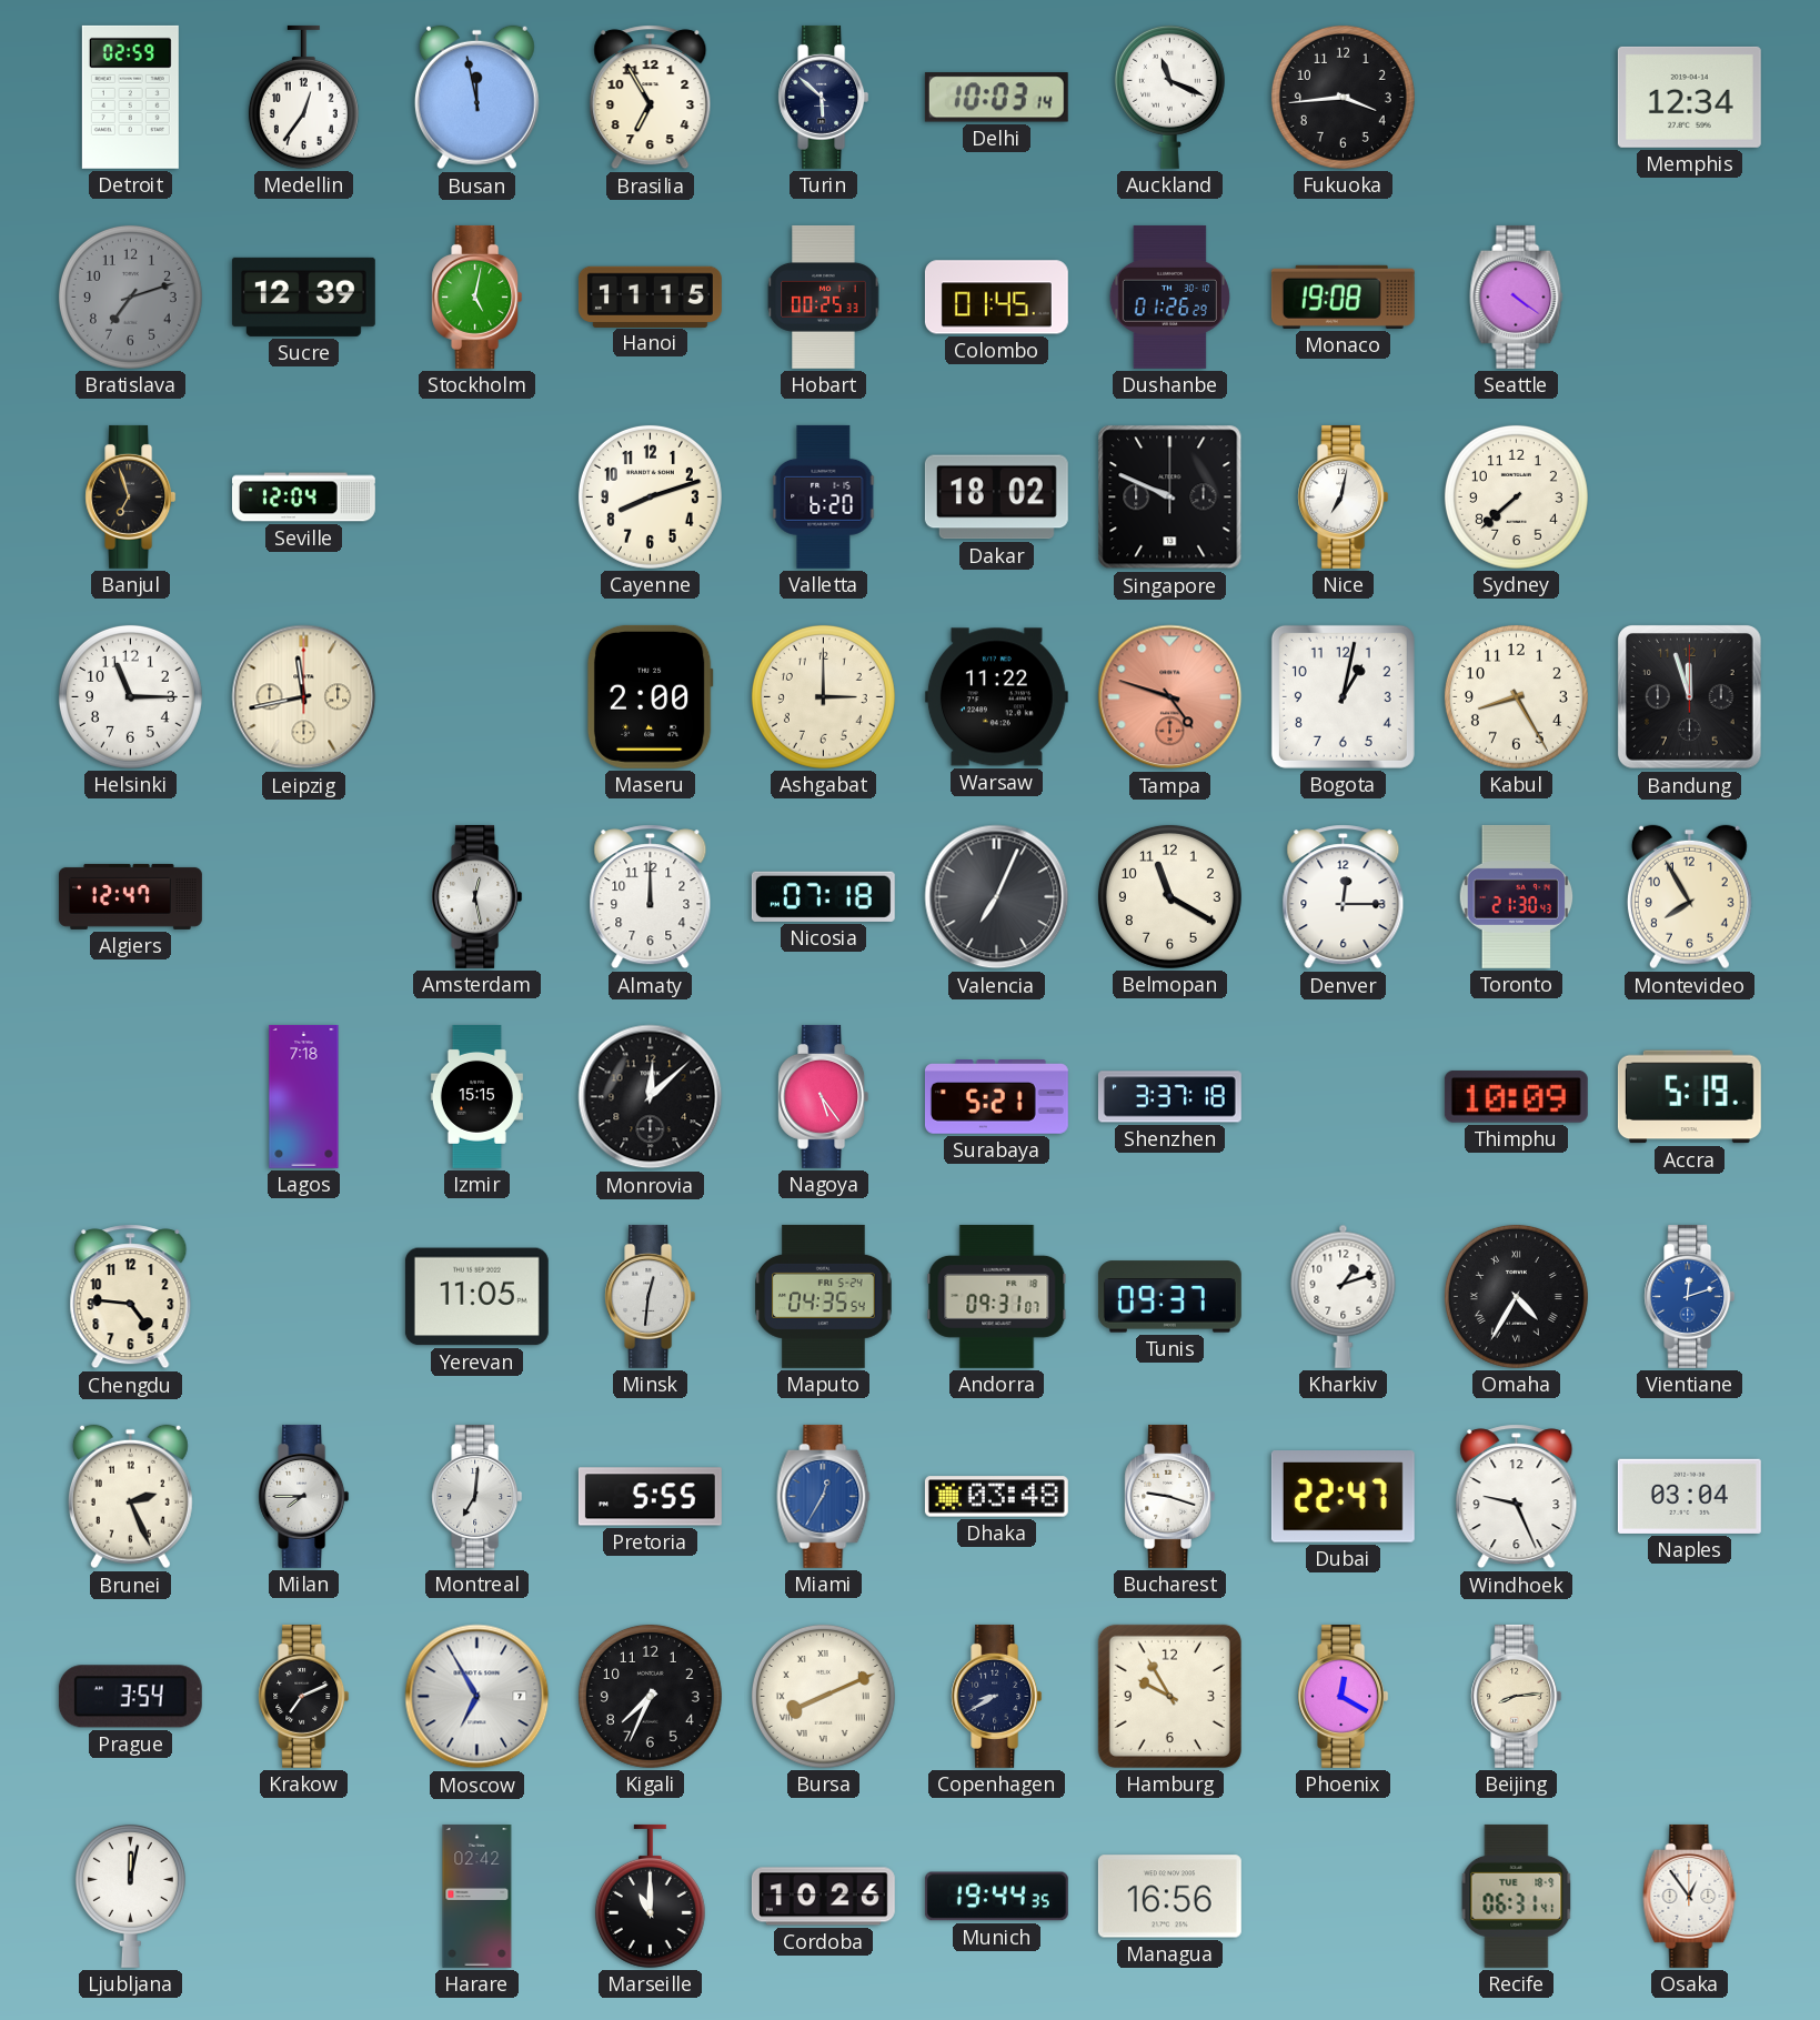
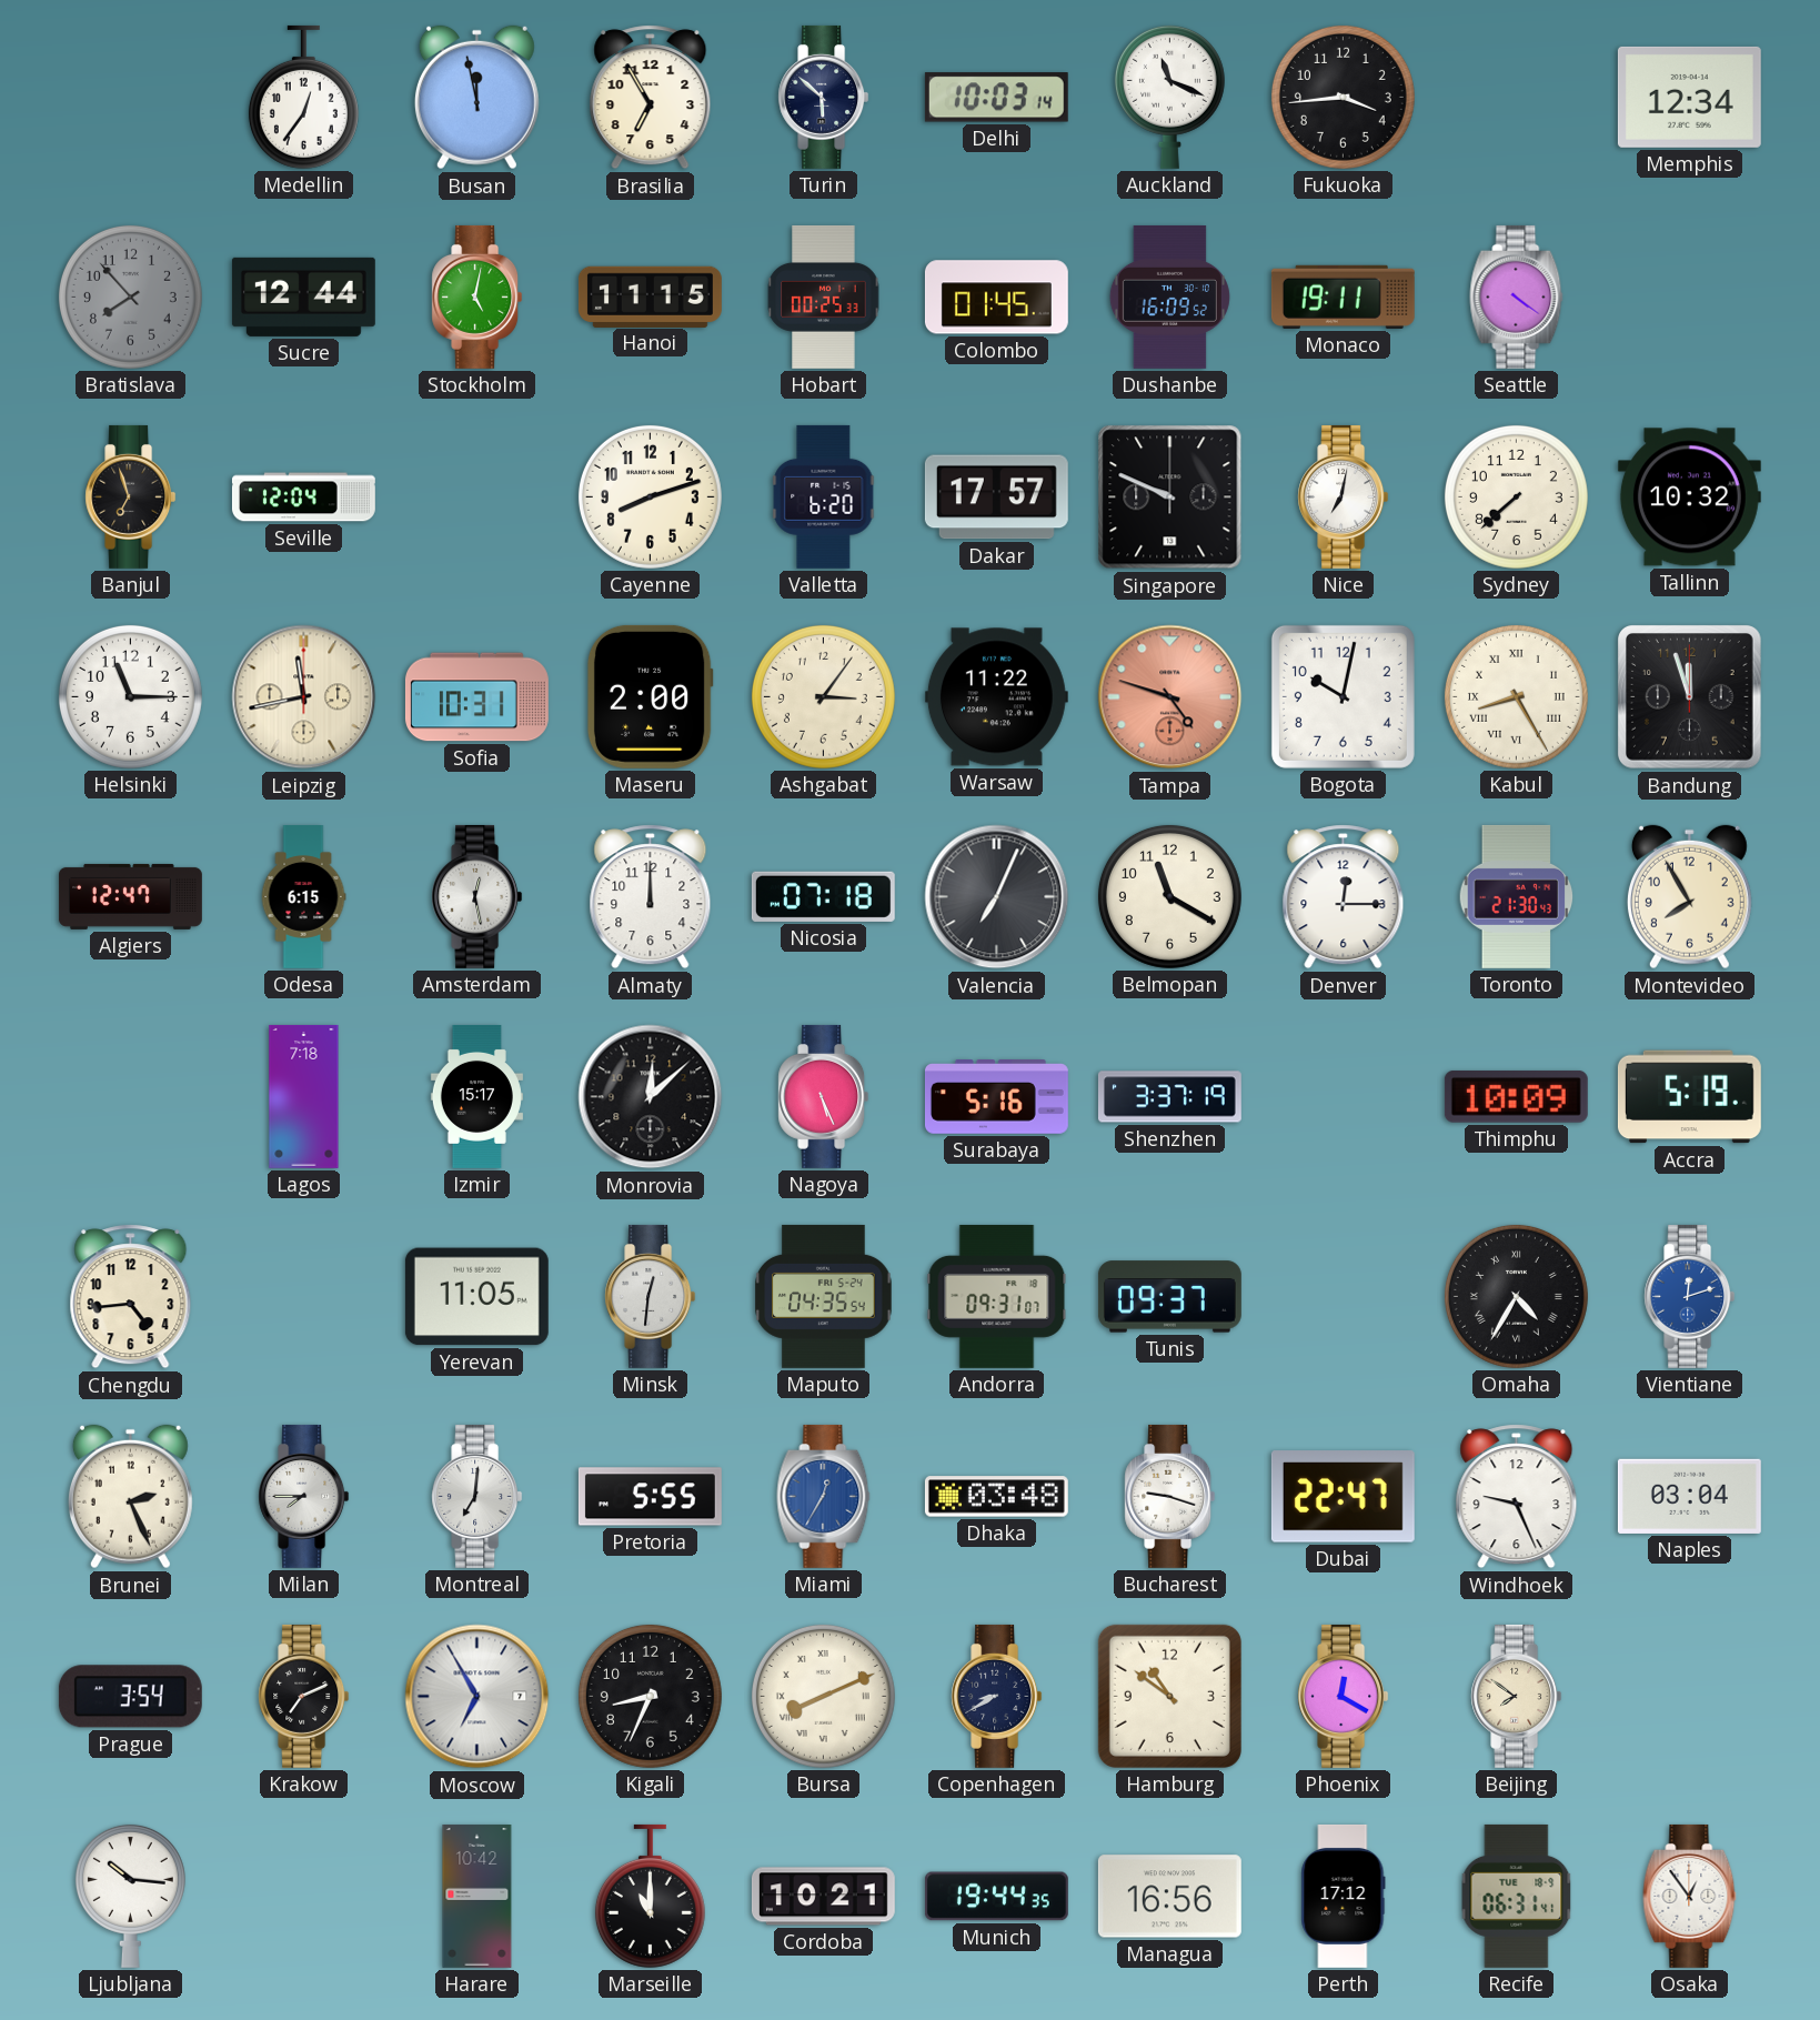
Detroit: 02:59 -> none (130, 97)
Bratislava: 7:12 -> 7:53 (130, 297)
Sucre: 12:39 -> 12:44 (303, 297)
Dushanbe: 01:26 -> 16:09 (1169, 297)
Monaco: 19:08 -> 19:11 (1343, 297)
Dakar: 18:02 -> 17:57 (996, 498)
Tallinn: none -> 10:32 (1689, 498)
Sofia: none -> 10:31 (476, 697)
Ashgabat: 3:00 -> 3:06 (823, 696)
Bogota: 1:02 -> 10:02 (1343, 696)
Kabul numerals: Arabic -> Roman (1516, 696)
Odesa: none -> 6:15 (303, 897)
Izmir: 15:15 -> 15:17 (476, 1096)
Nagoya: 5:24 -> 5:26 (824, 1096)
Surabaya: 5:21 -> 5:16 (996, 1097)
Shenzhen: 3:37:18 -> 3:37:19 (1169, 1097)
Chengdu: 4:46 -> 4:44 (131, 1297)
Kharkiv: 1:12 -> none (1344, 1296)
Kigali: 7:34 -> 8:34 (650, 1696)
Hamburg: 9:55 -> 10:51 (1169, 1696)
Beijing: 8:14 -> 7:51 (1517, 1696)
Ljubljana: 12:02 -> 10:16 (130, 1896)
Harare: 02:42 -> 10:42 (477, 1896)
Cordoba: 10:26 -> 10:21 (823, 1897)
Perth: none -> 17:12 (1344, 1896)
